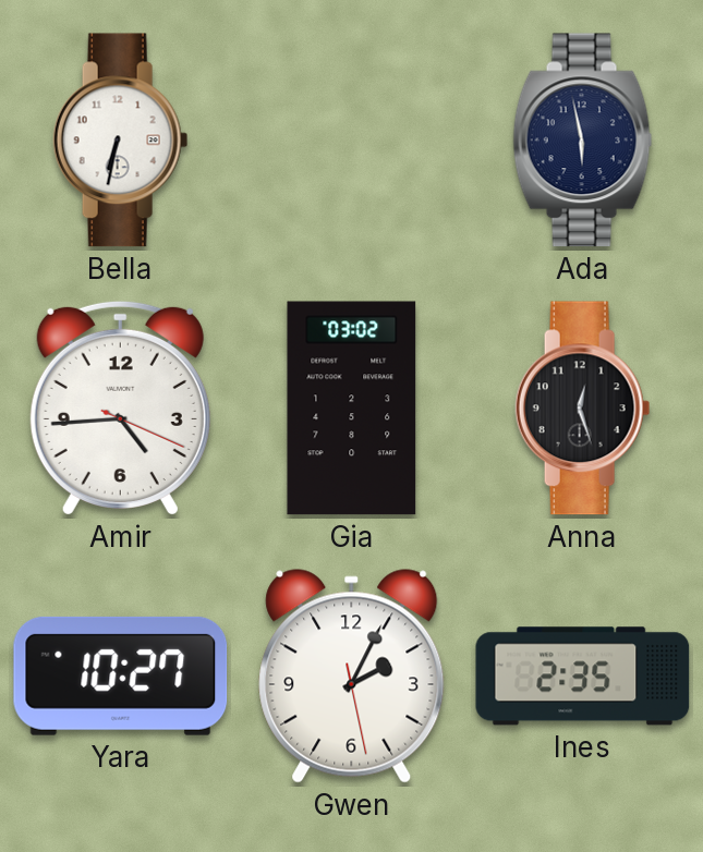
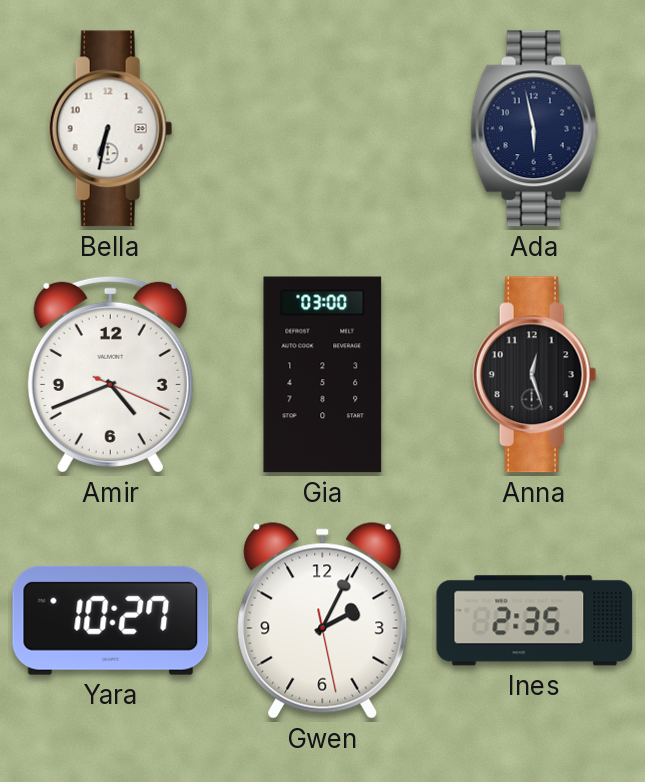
Amir: 4:44 -> 4:41 (110, 374)
Gia: 03:02 -> 03:00 (323, 375)
